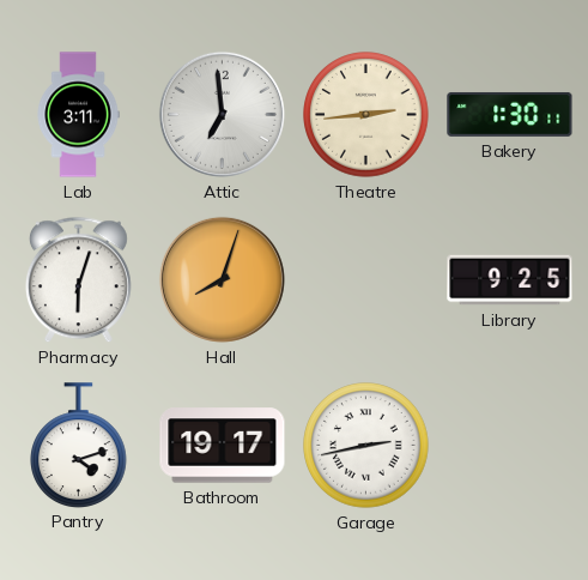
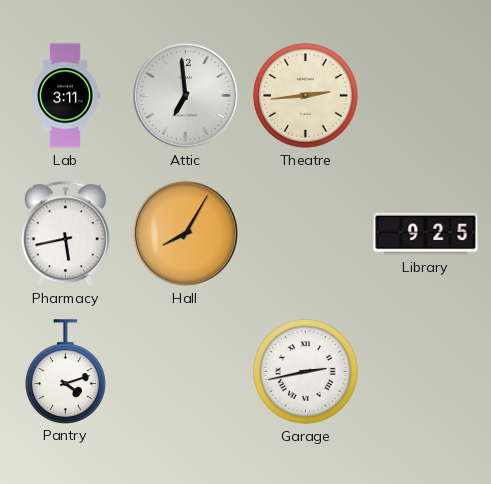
Bakery: 1:30 -> none (510, 114)
Pharmacy: 6:03 -> 5:43 (65, 234)
Hall: 8:03 -> 8:05 (185, 233)
Bathroom: 19:17 -> none (223, 446)
